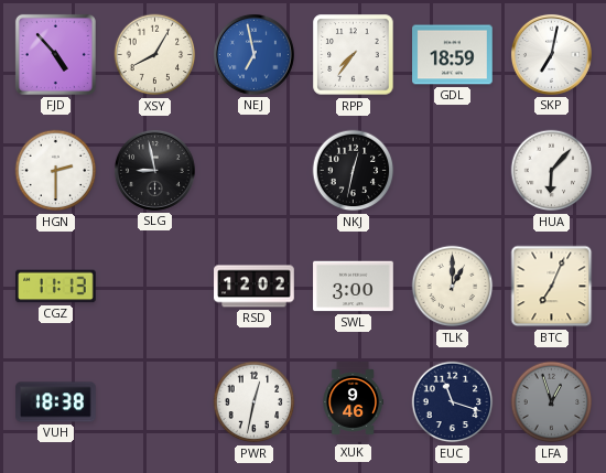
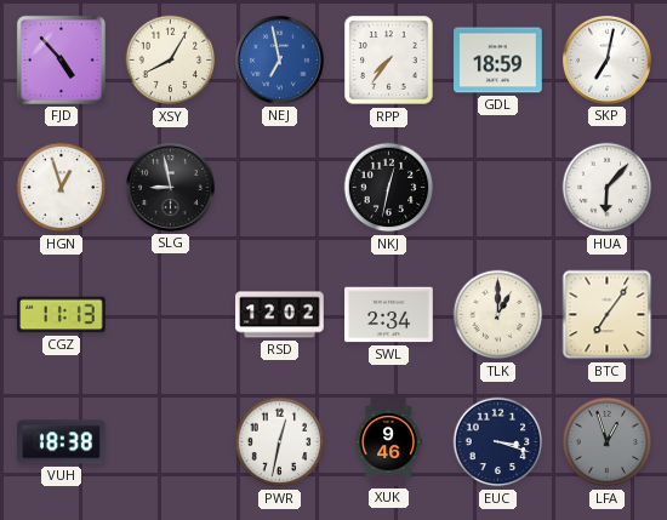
HGN: 2:30 -> 12:57 (62, 188)
SWL: 3:00 -> 2:34 (389, 315)
BTC: 7:04 -> 7:06 (608, 315)
EUC: 11:18 -> 3:18 (498, 442)
